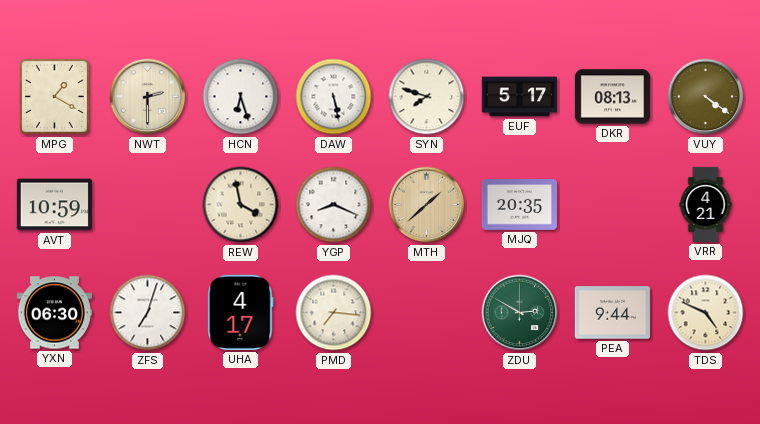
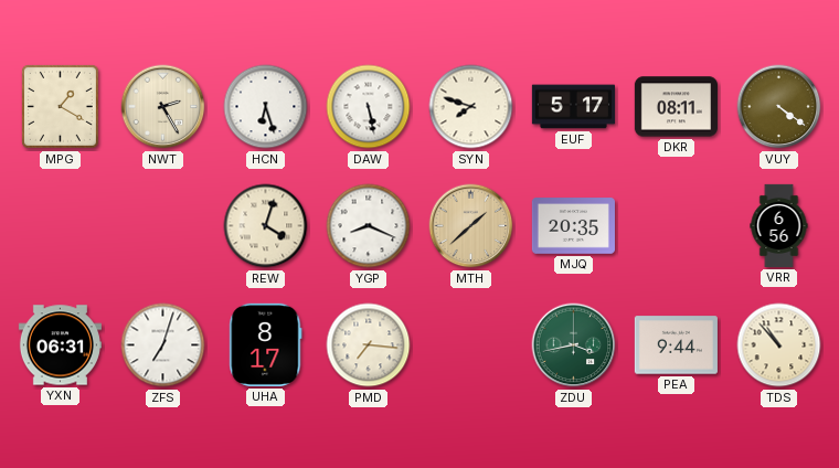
NWT: 2:30 -> 2:25 (163, 107)
DKR: 08:13 -> 08:11 (676, 107)
AVT: 10:59 -> none (54, 205)
REW: 3:58 -> 4:03 (266, 226)
VRR: 4:21 -> 6:56 (779, 225)
YXN: 06:30 -> 06:31 (60, 345)
UHA: 4:17 -> 8:17 (266, 344)
ZDU: 2:50 -> 3:43 (574, 345)
TDS: 4:49 -> 10:53 (779, 345)
